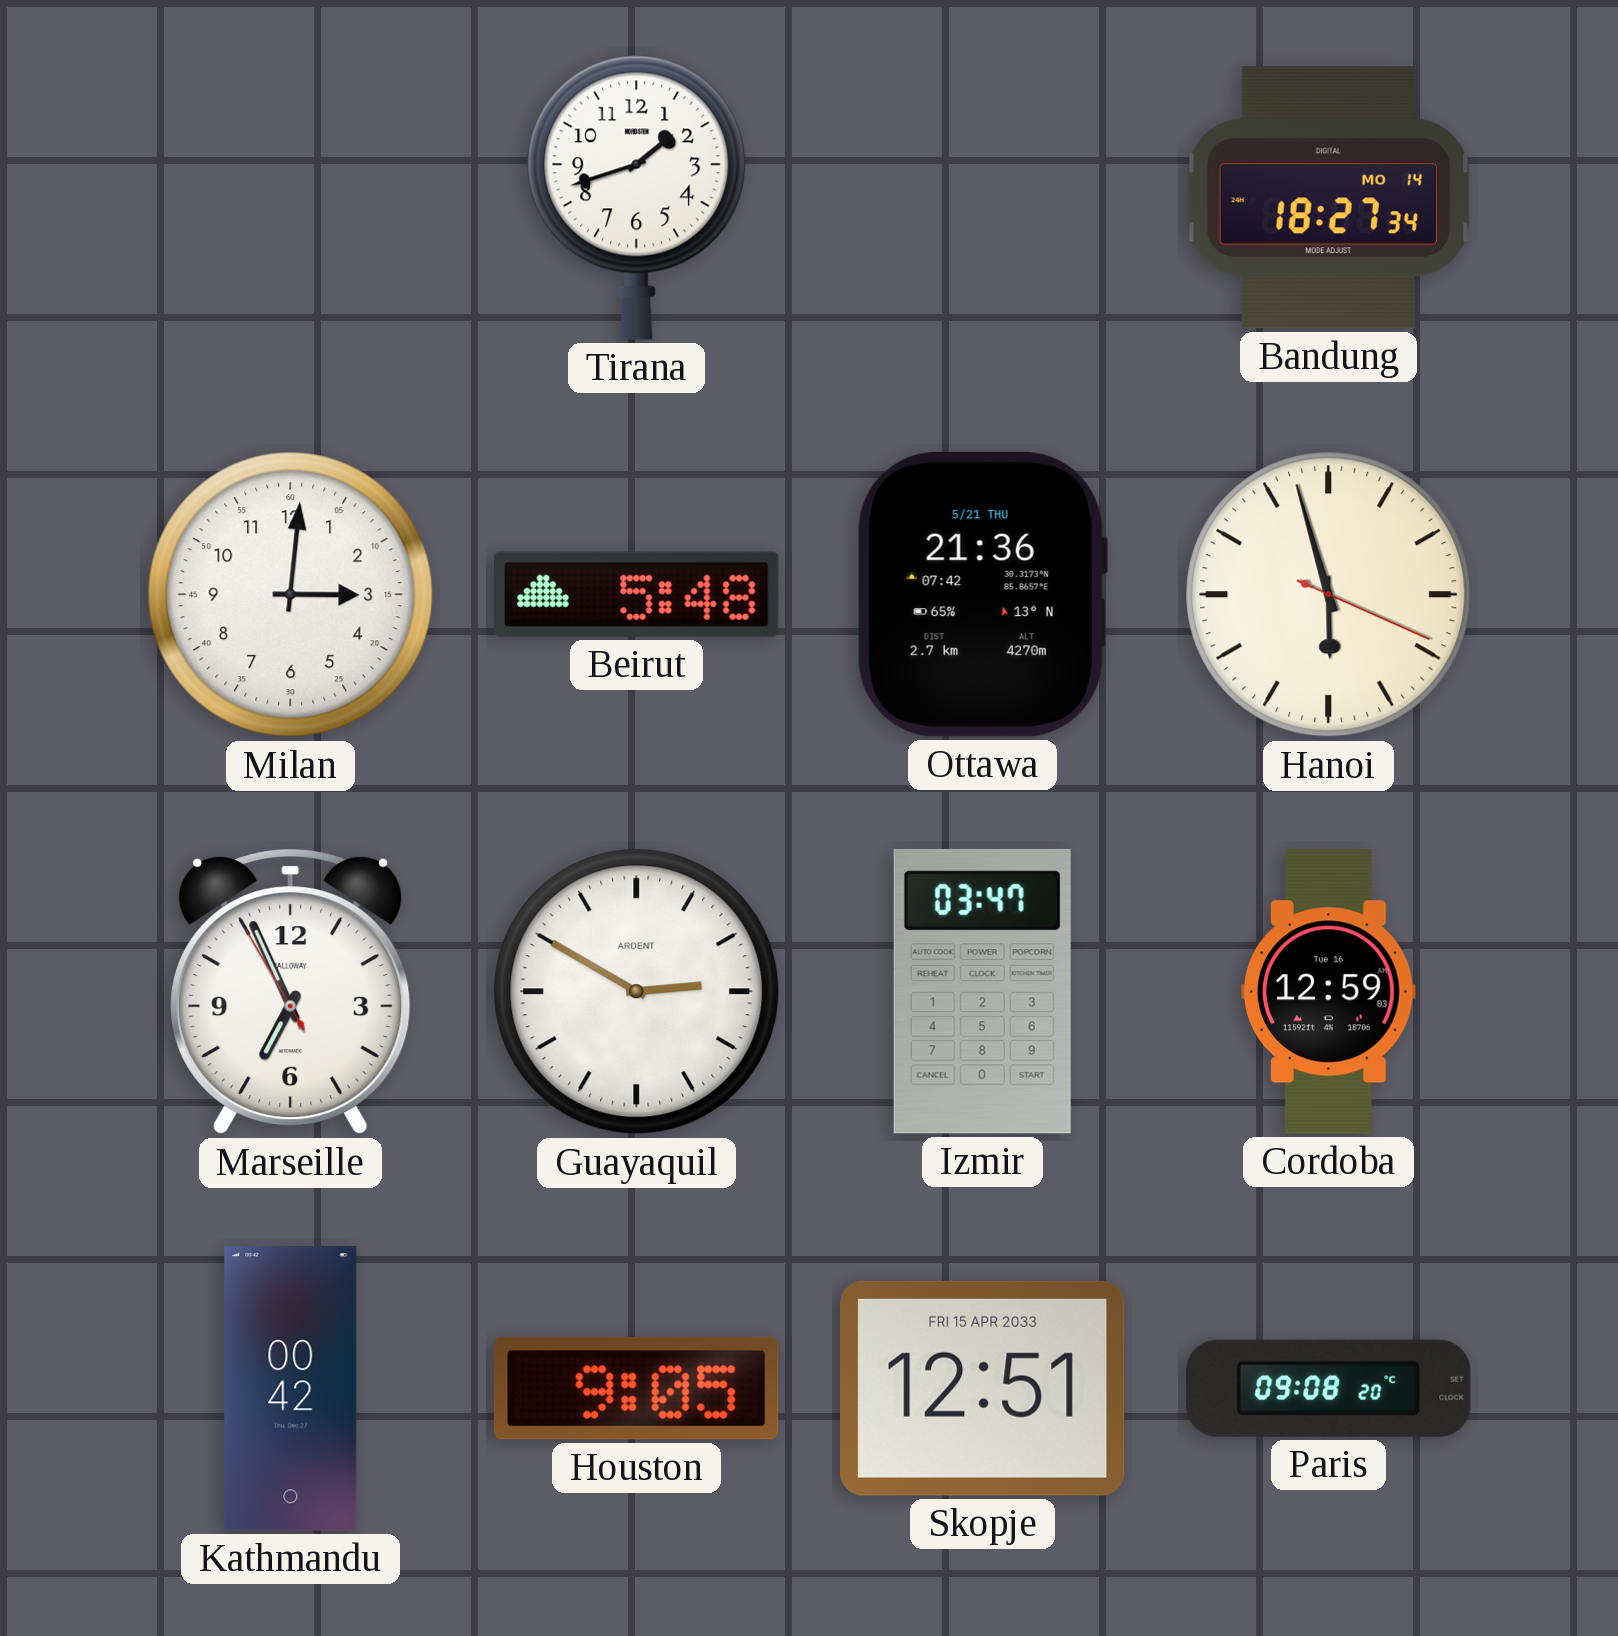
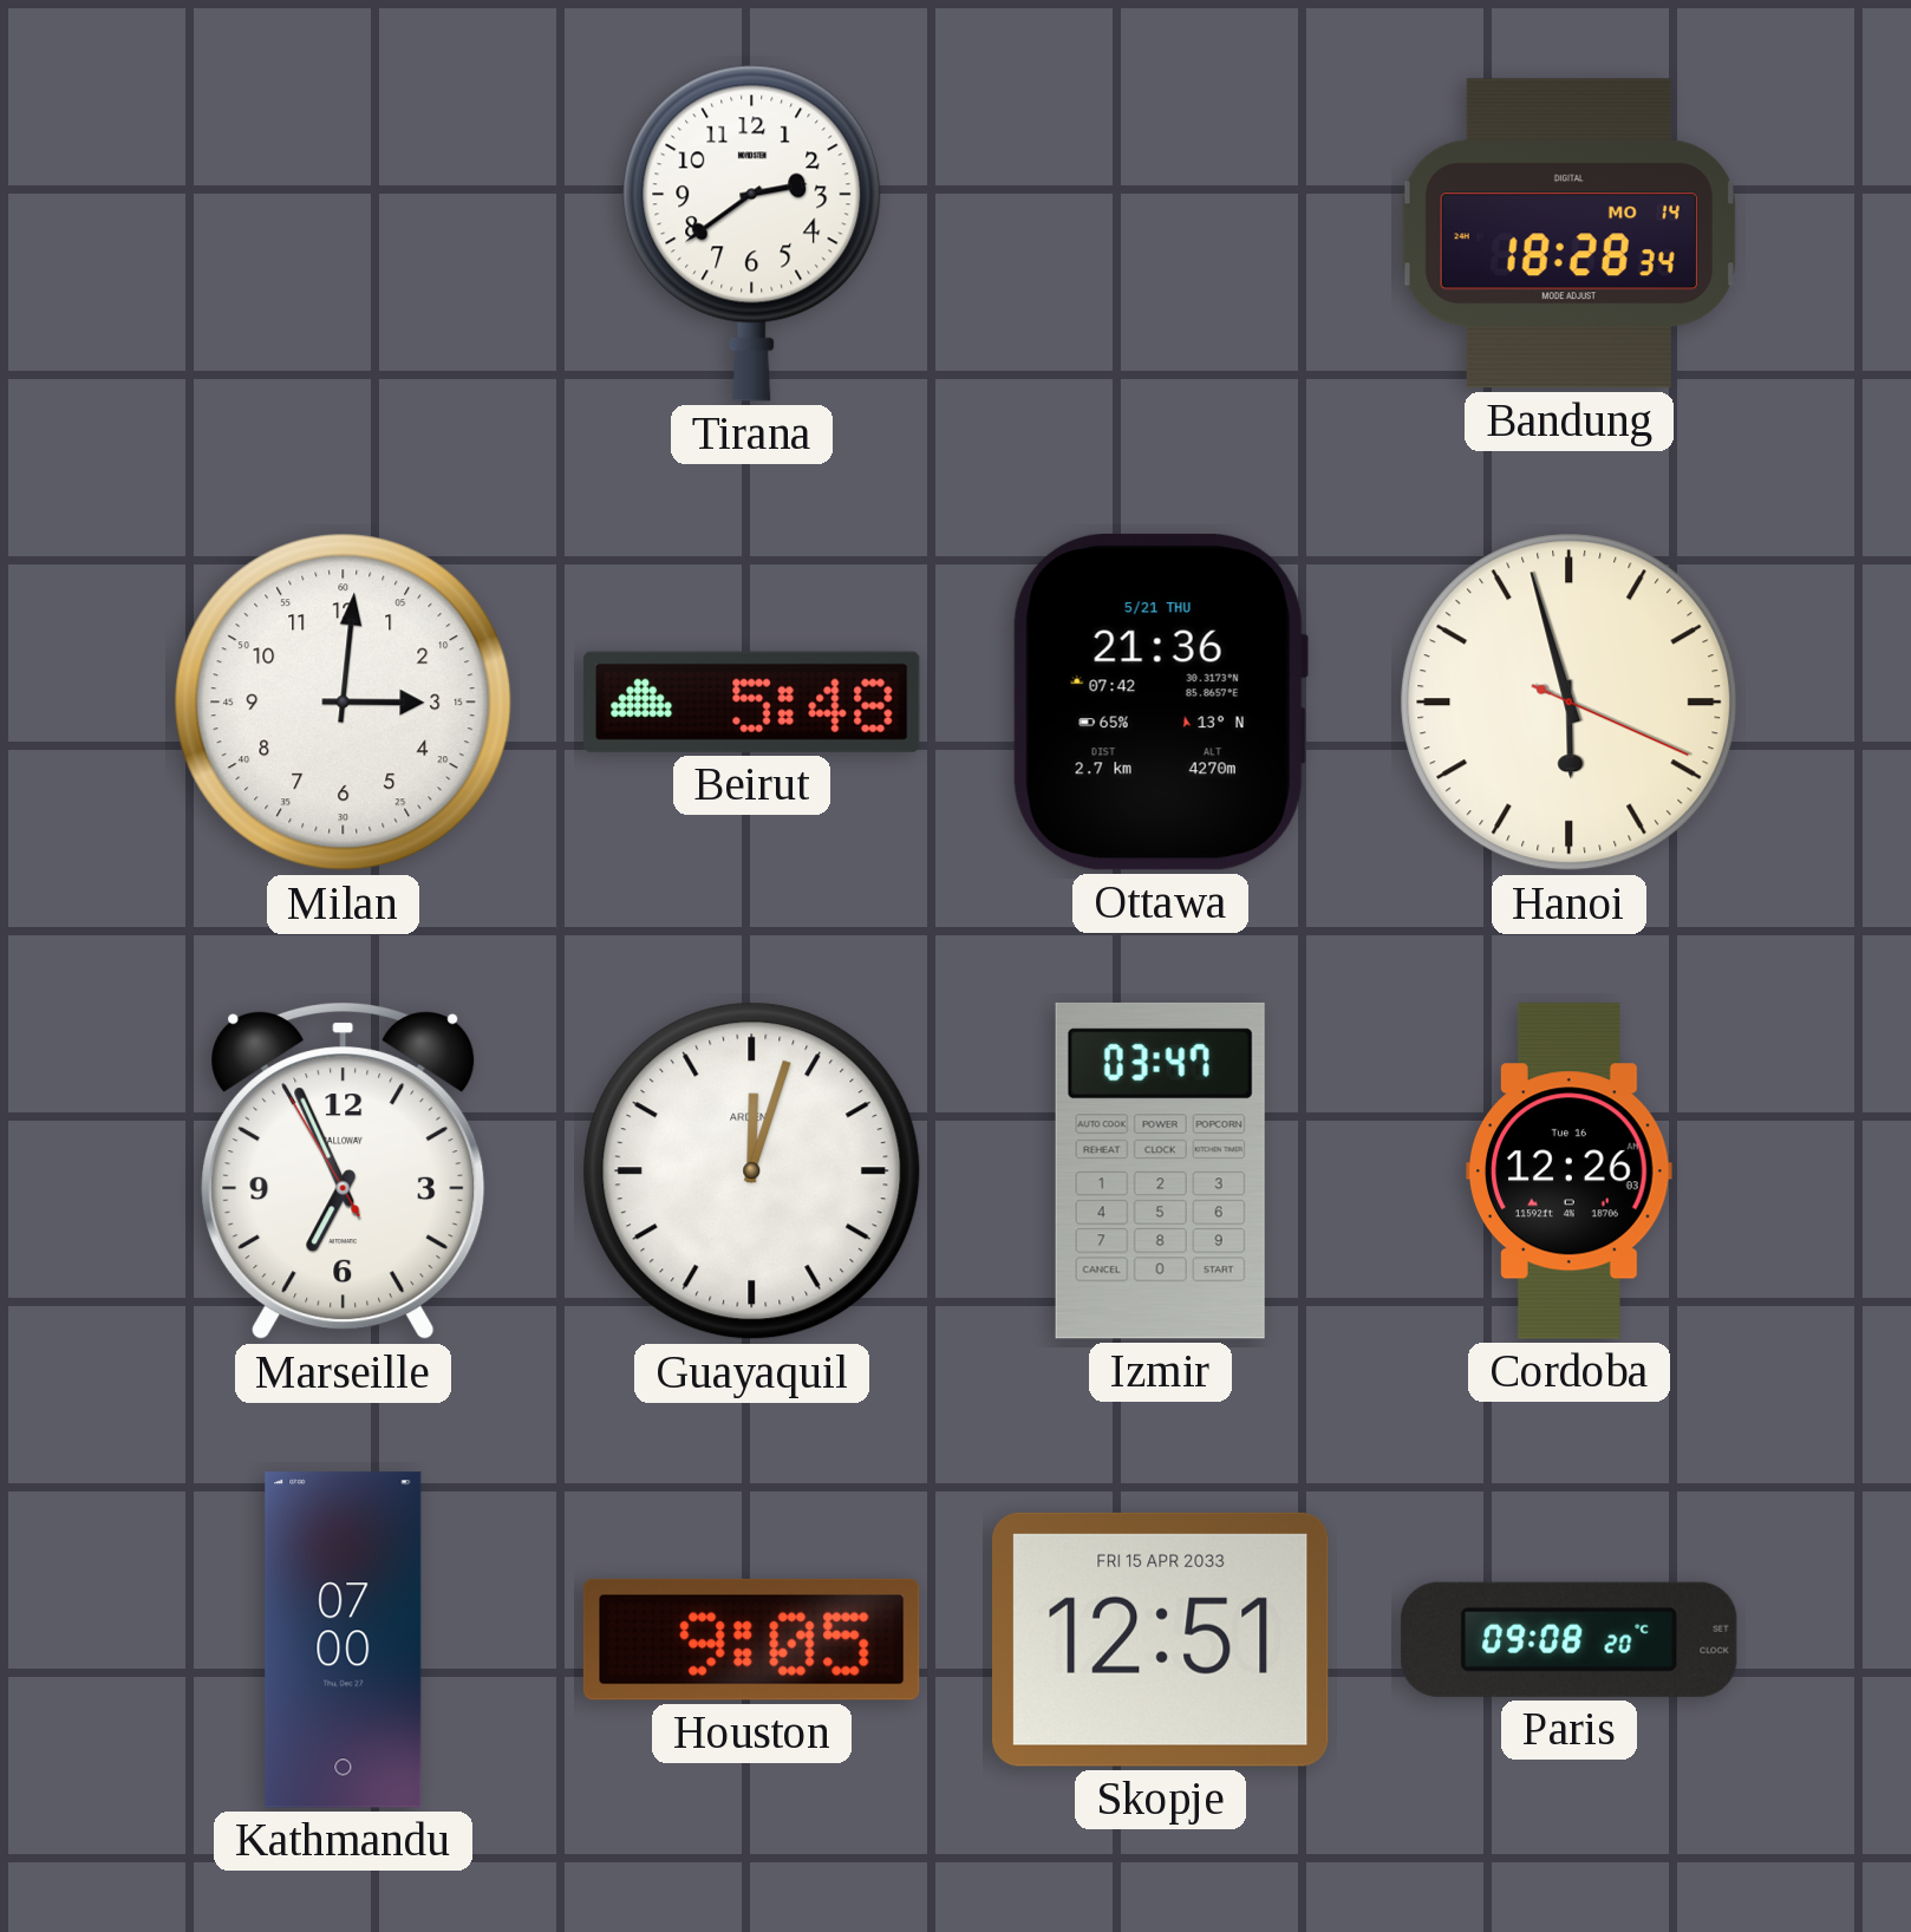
Tirana: 1:42 -> 2:39 (752, 233)
Bandung: 18:27 -> 18:28 (1568, 234)
Guayaquil: 2:50 -> 12:03 (752, 1171)
Cordoba: 12:59 -> 12:26 (1570, 1171)
Kathmandu: 00:42 -> 07:00 (344, 1640)
